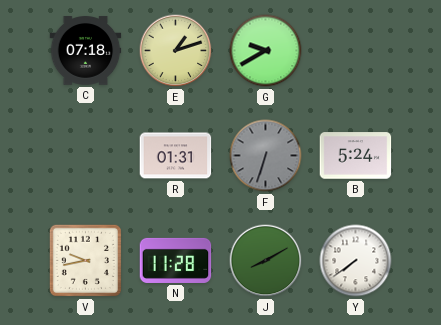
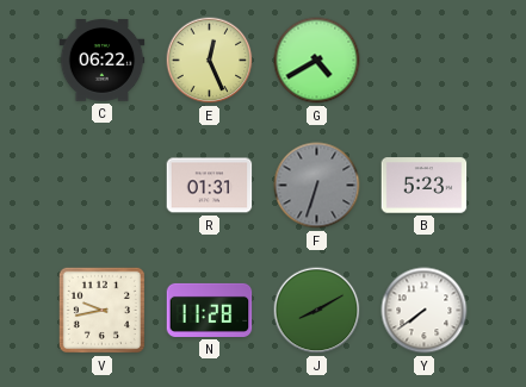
C: 07:18 -> 06:22 (103, 61)
E: 1:12 -> 12:26 (210, 61)
G: 9:40 -> 4:40 (317, 61)
B: 5:24 -> 5:23 (425, 186)
